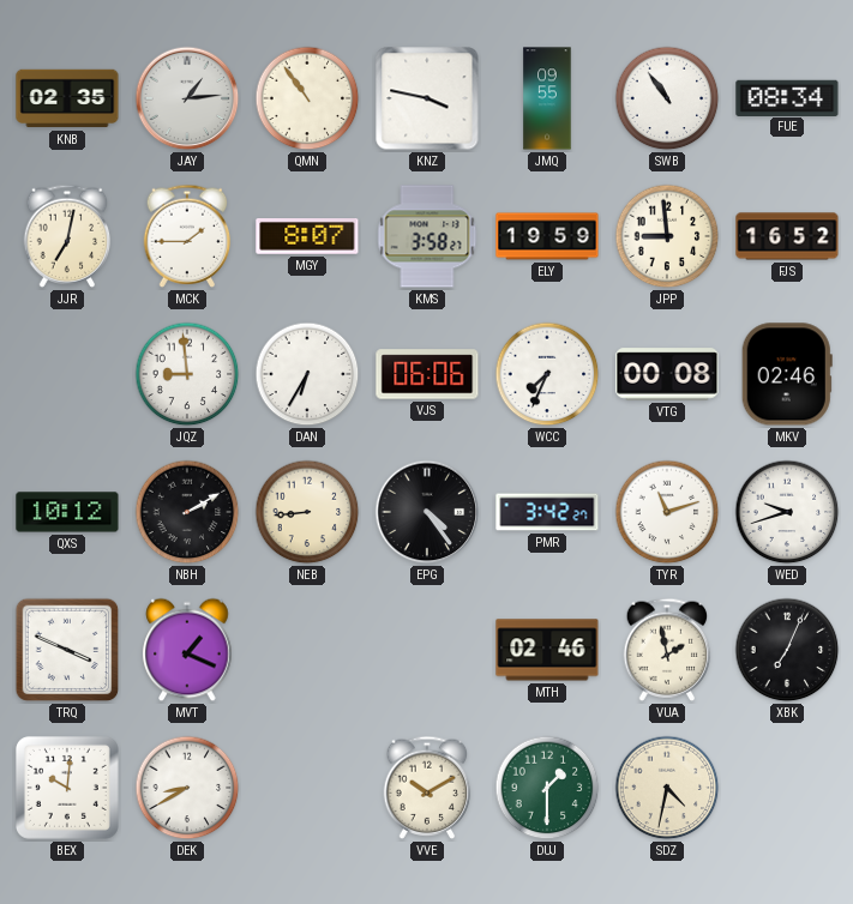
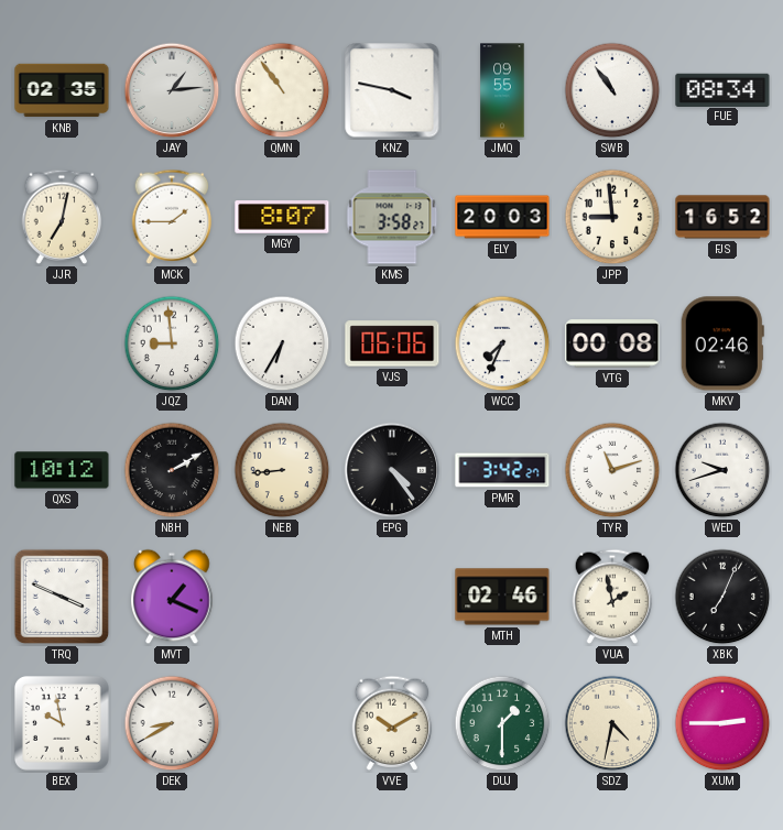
ELY: 19:59 -> 20:03 (502, 217)
BEX: 10:01 -> 9:58 (62, 723)
XUM: none -> 2:45 (722, 723)
